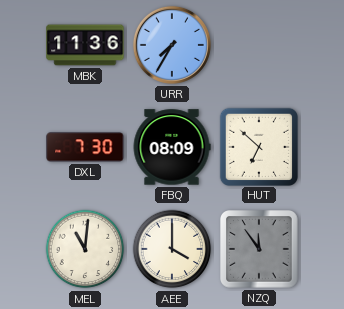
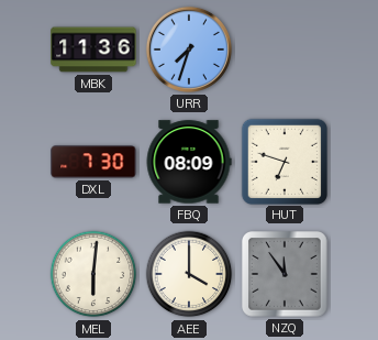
URR: 7:35 -> 7:33 (189, 50)
HUT: 6:52 -> 6:48 (283, 161)
MEL: 11:01 -> 6:01 (93, 274)
